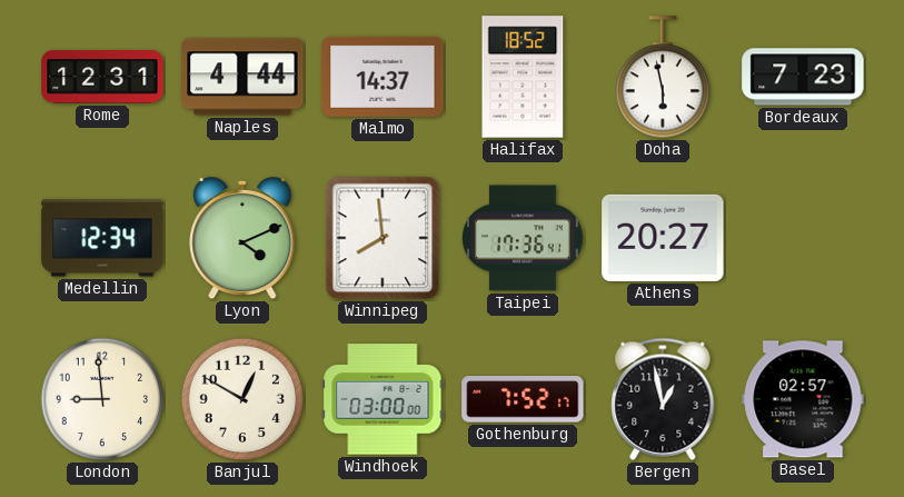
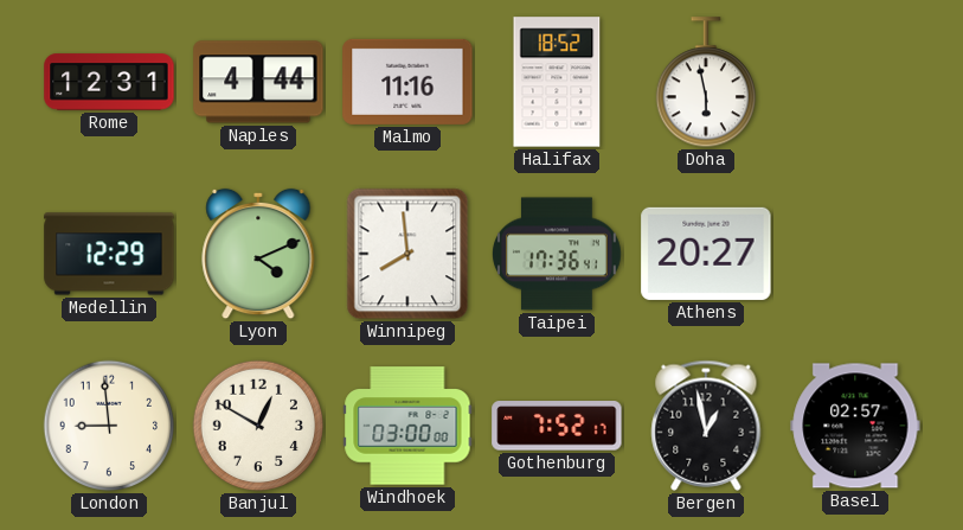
Malmo: 14:37 -> 11:16 (407, 82)
Bordeaux: 7:23 -> none (803, 77)
Medellin: 12:34 -> 12:29 (109, 254)
